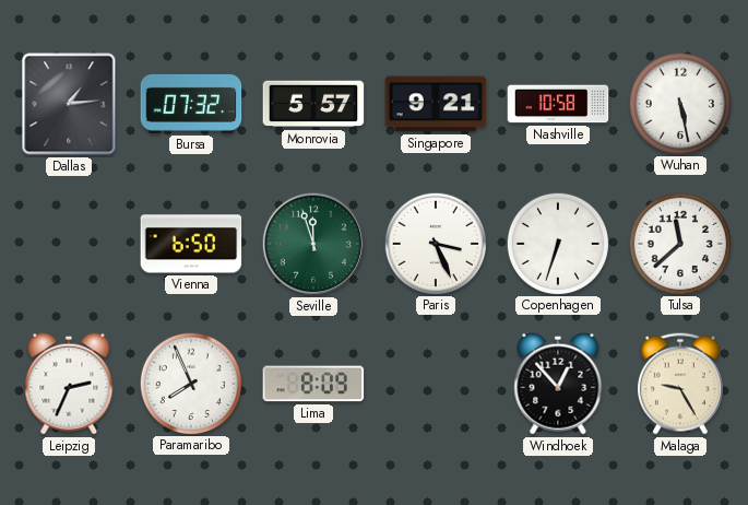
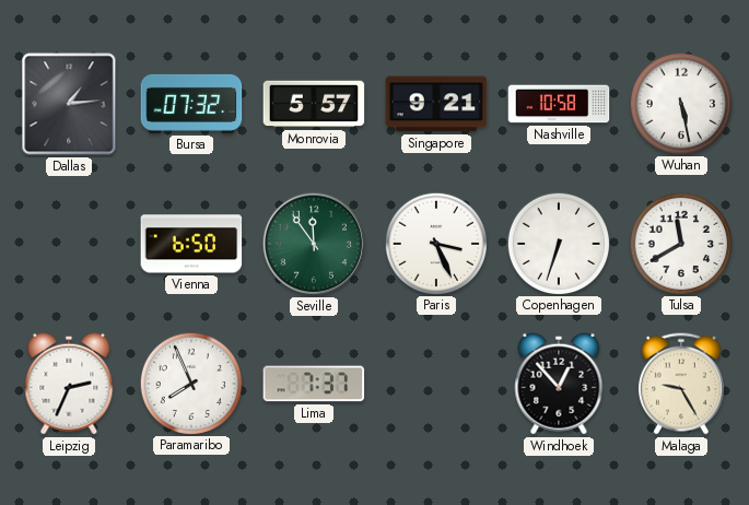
Seville: 11:57 -> 11:54 (314, 244)
Tulsa: 11:38 -> 11:40 (680, 243)
Lima: 8:09 -> 7:37 (314, 384)
